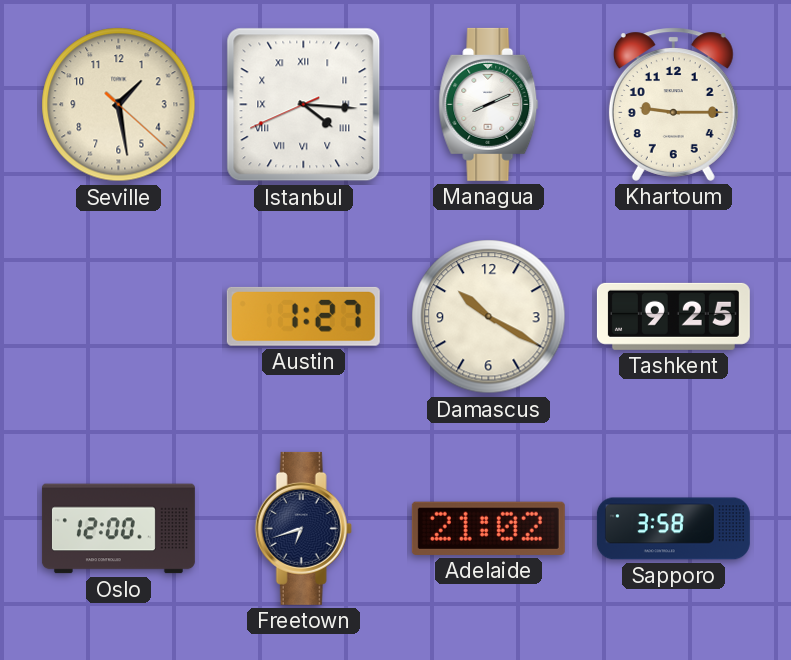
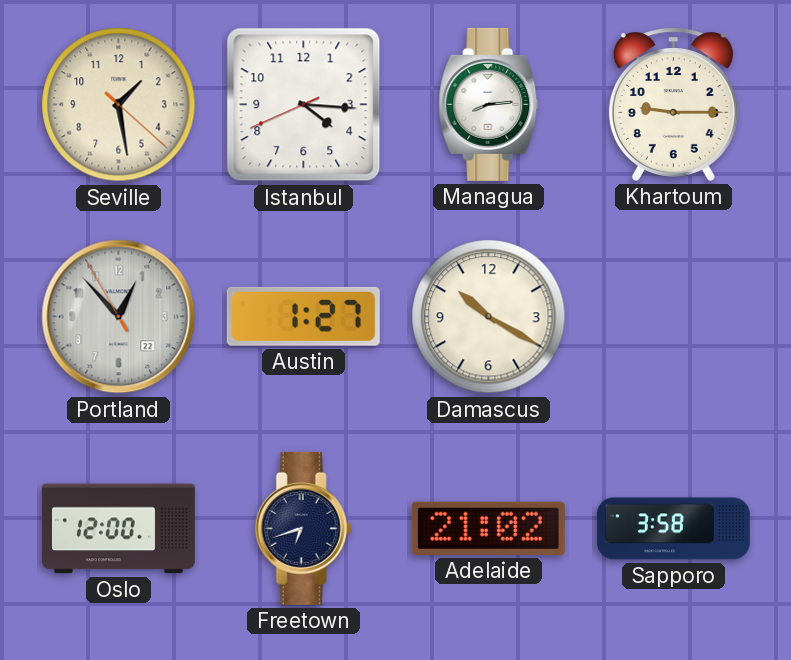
Istanbul numerals: Roman -> Arabic (304, 105)
Managua: 8:11 -> 8:14 (489, 104)
Portland: none -> 12:52 (119, 317)
Tashkent: 9:25 -> none (673, 316)
